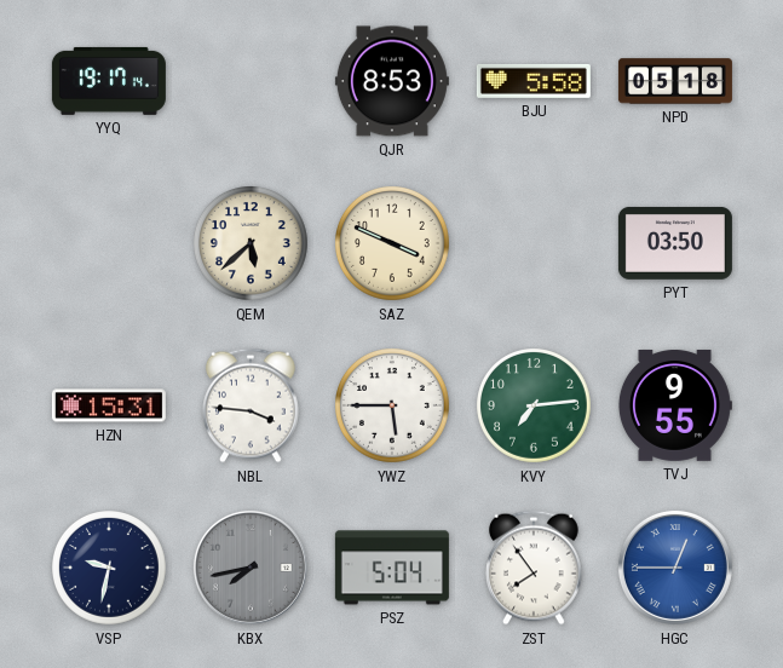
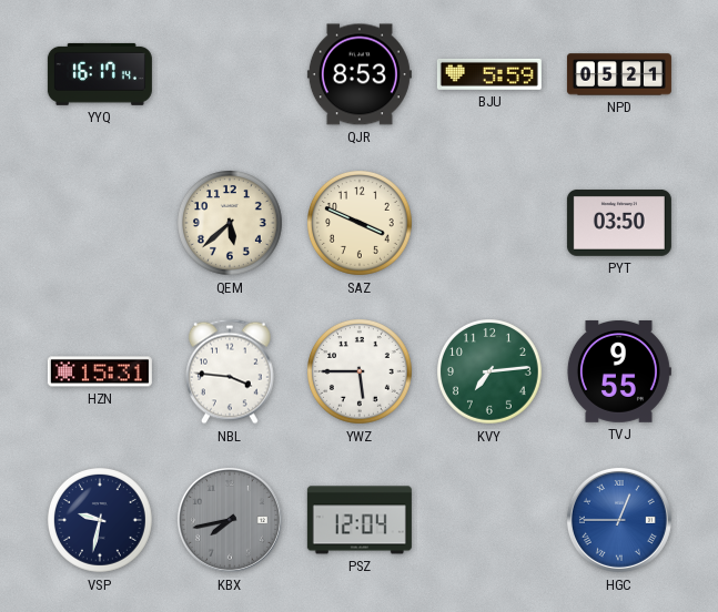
YYQ: 19:17 -> 16:17 (100, 74)
BJU: 5:58 -> 5:59 (489, 74)
NPD: 05:18 -> 05:21 (619, 74)
PSZ: 5:04 -> 12:04 (360, 520)
ZST: 7:54 -> none (535, 568)
